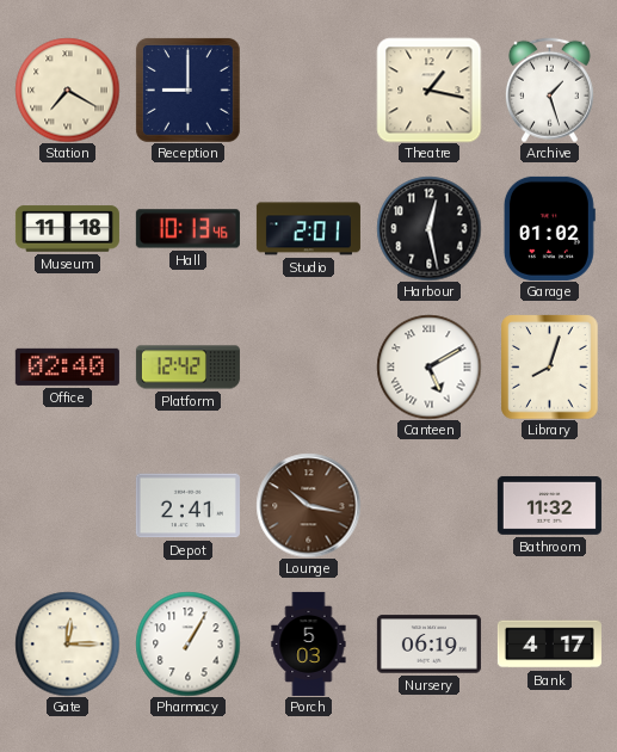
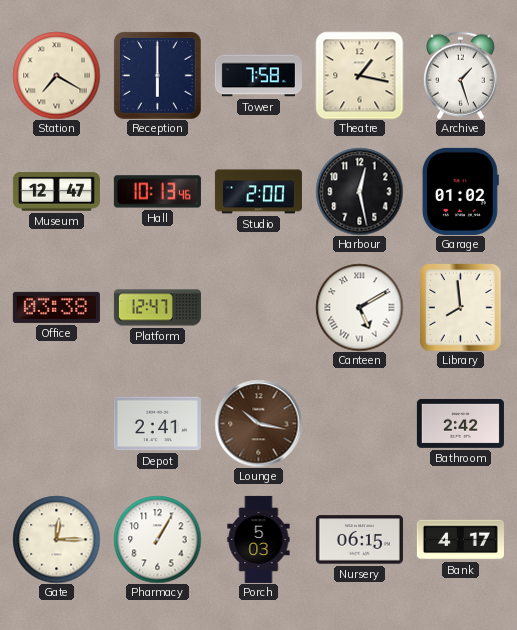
Reception: 9:00 -> 6:00 (157, 75)
Tower: none -> 7:58 (258, 76)
Museum: 11:18 -> 12:47 (56, 192)
Studio: 2:01 -> 2:00 (258, 192)
Office: 02:40 -> 03:38 (56, 307)
Platform: 12:42 -> 12:47 (157, 308)
Library: 8:03 -> 7:59 (461, 307)
Bathroom: 11:32 -> 2:42 (460, 423)
Nursery: 06:19 -> 06:15 (359, 540)
